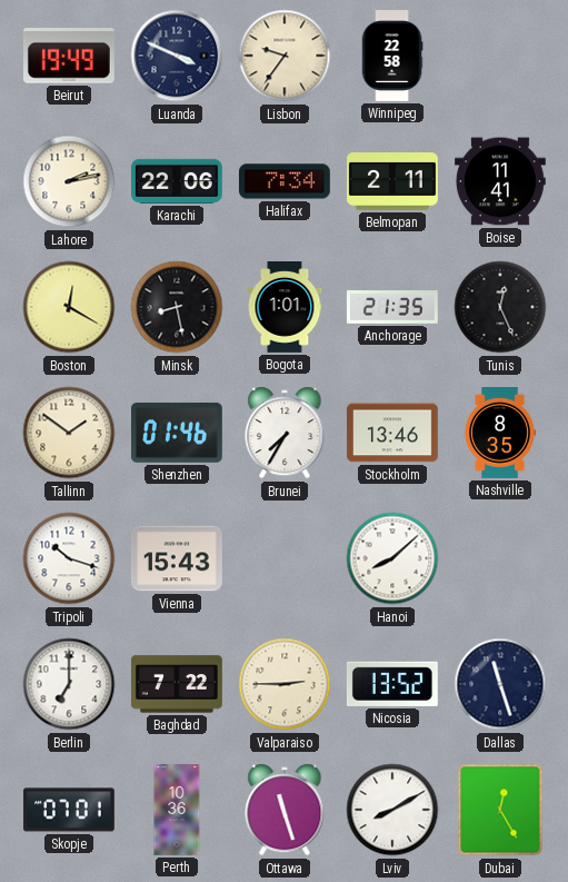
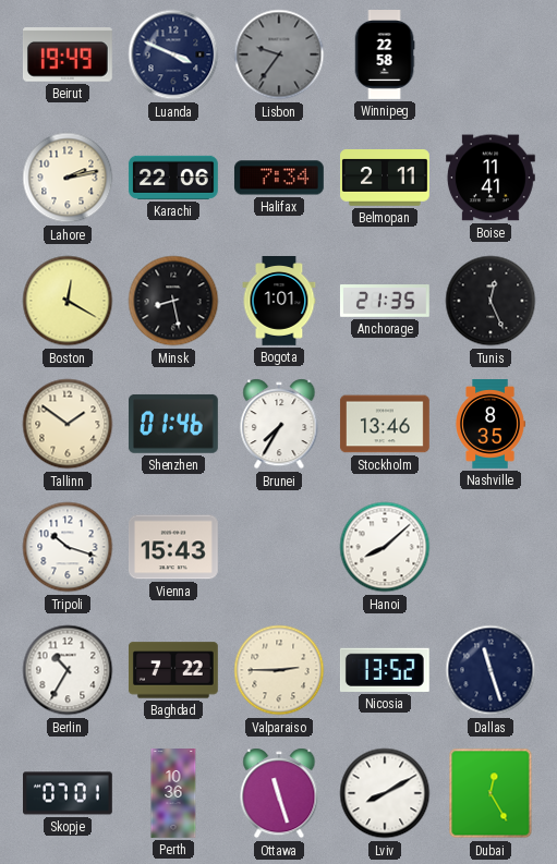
Lisbon dial: cream -> grey (279, 54)
Berlin: 7:00 -> 10:35 (68, 670)
